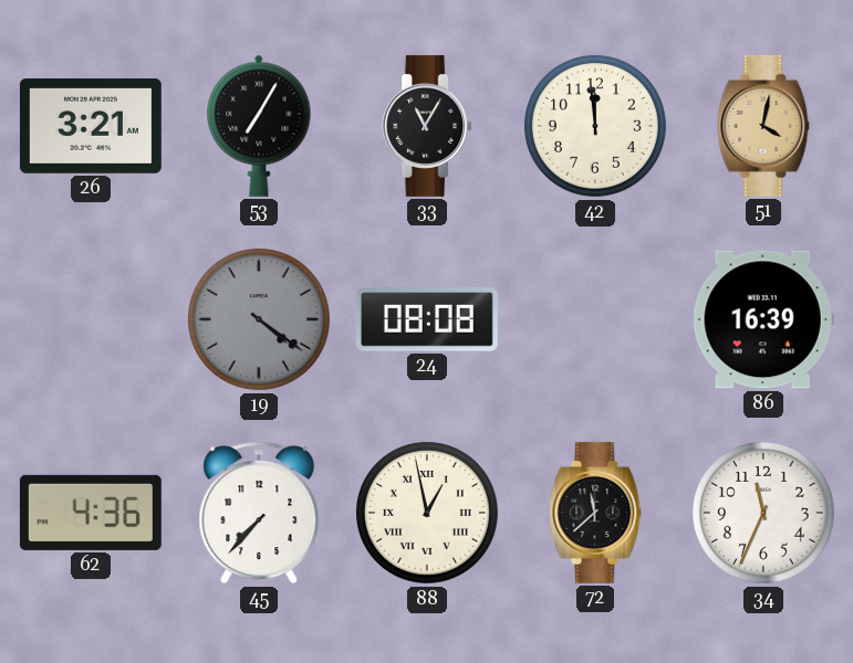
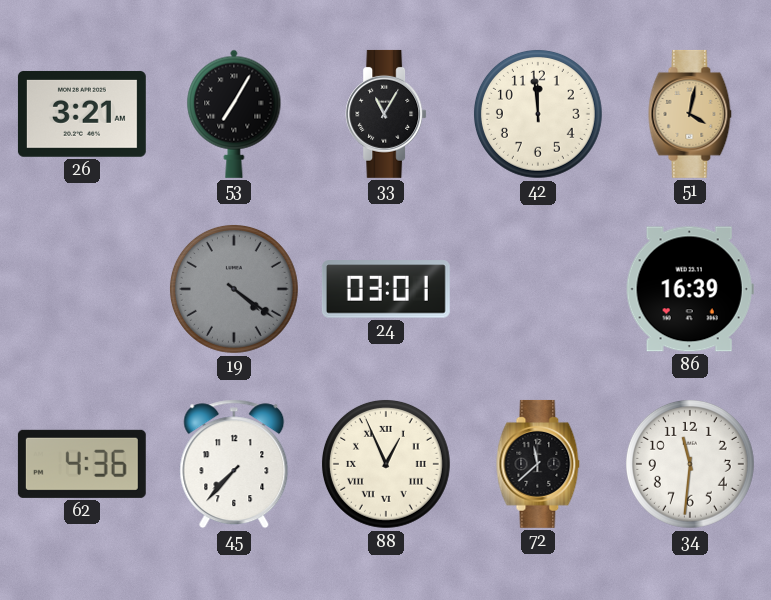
24: 08:08 -> 03:01 (386, 289)
88: 12:58 -> 12:56 (386, 464)
34: 11:34 -> 11:31 (690, 464)
